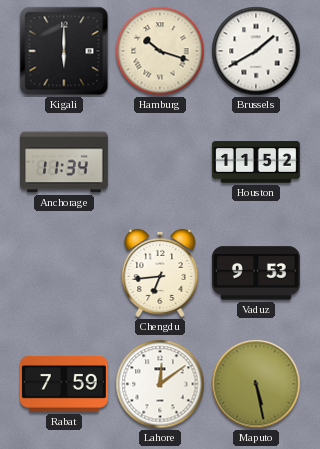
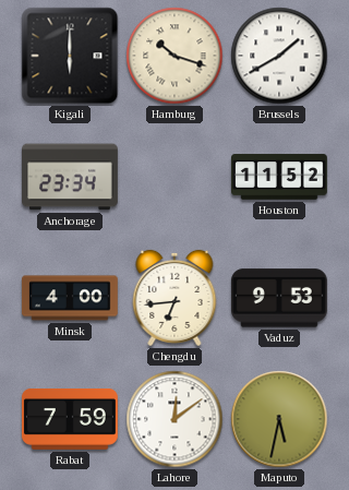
Anchorage: 11:34 -> 23:34 (71, 177)
Minsk: none -> 4:00 (70, 298)
Maputo: 5:28 -> 5:32 (279, 419)
